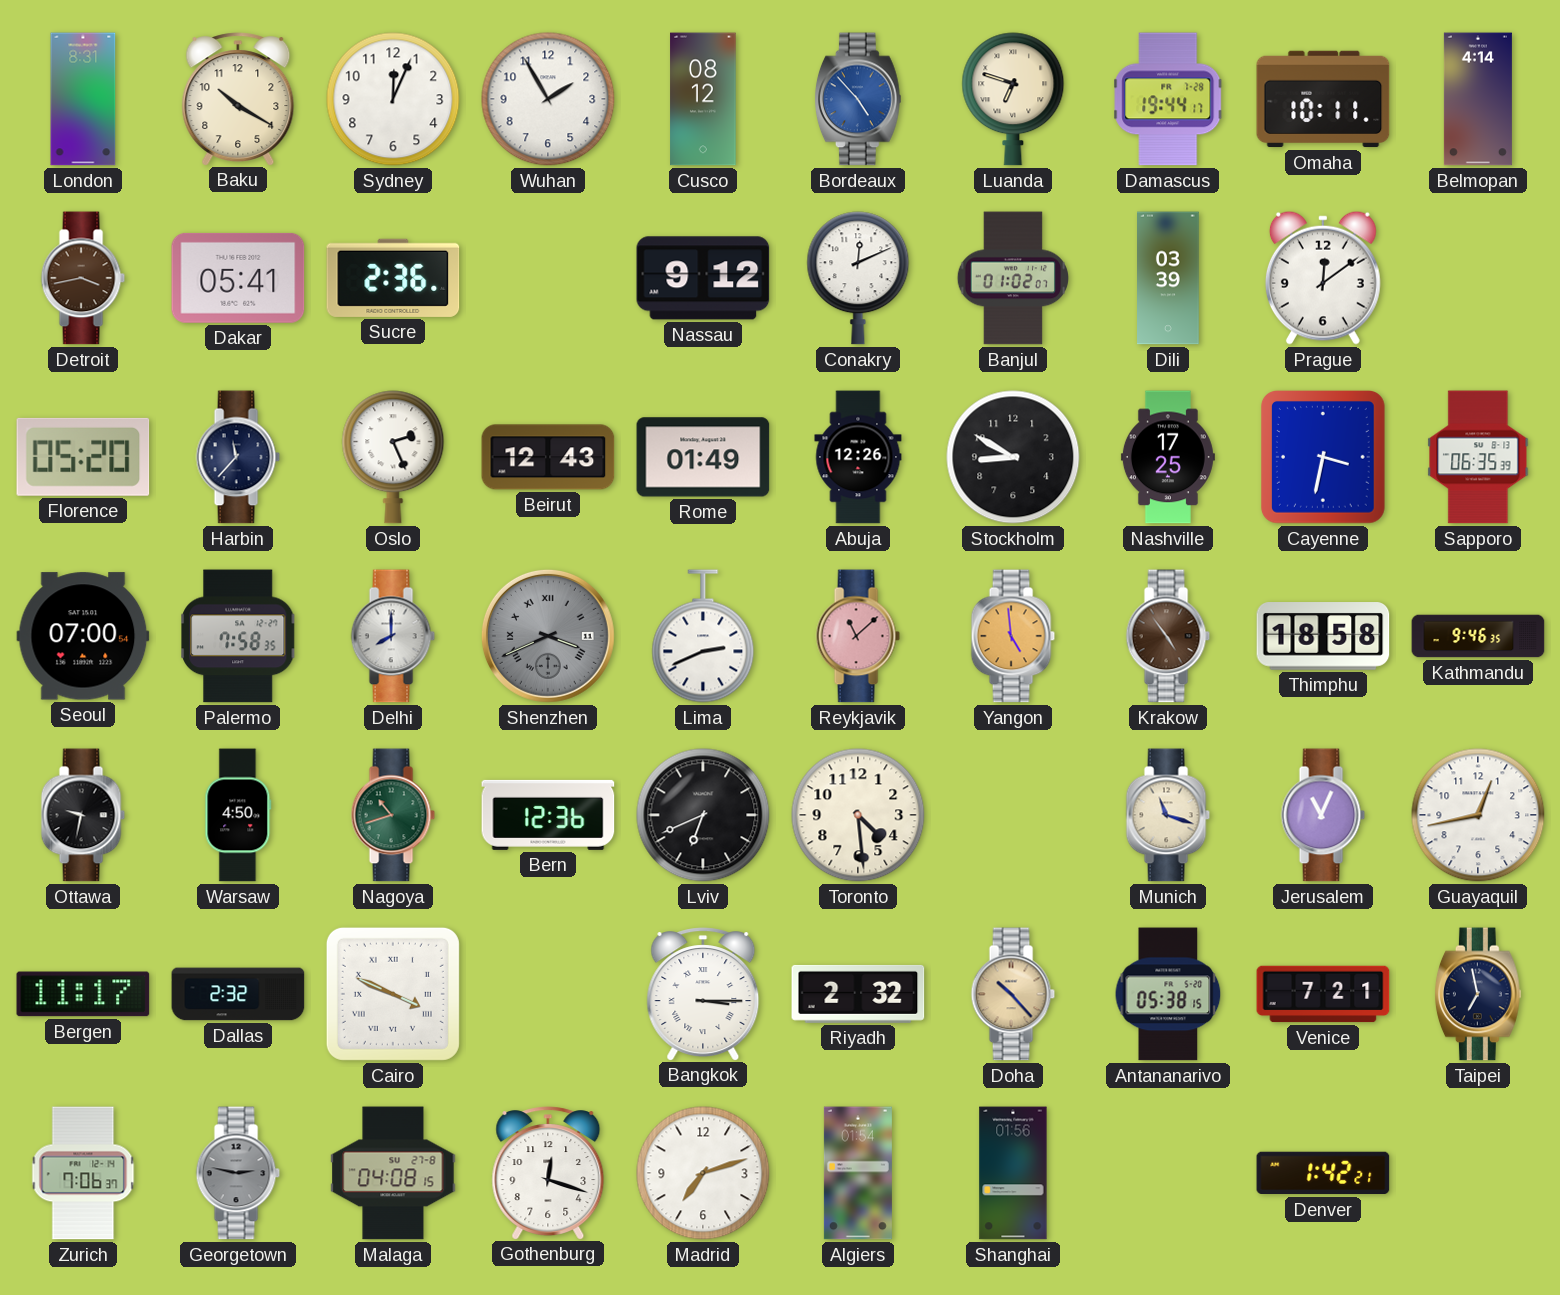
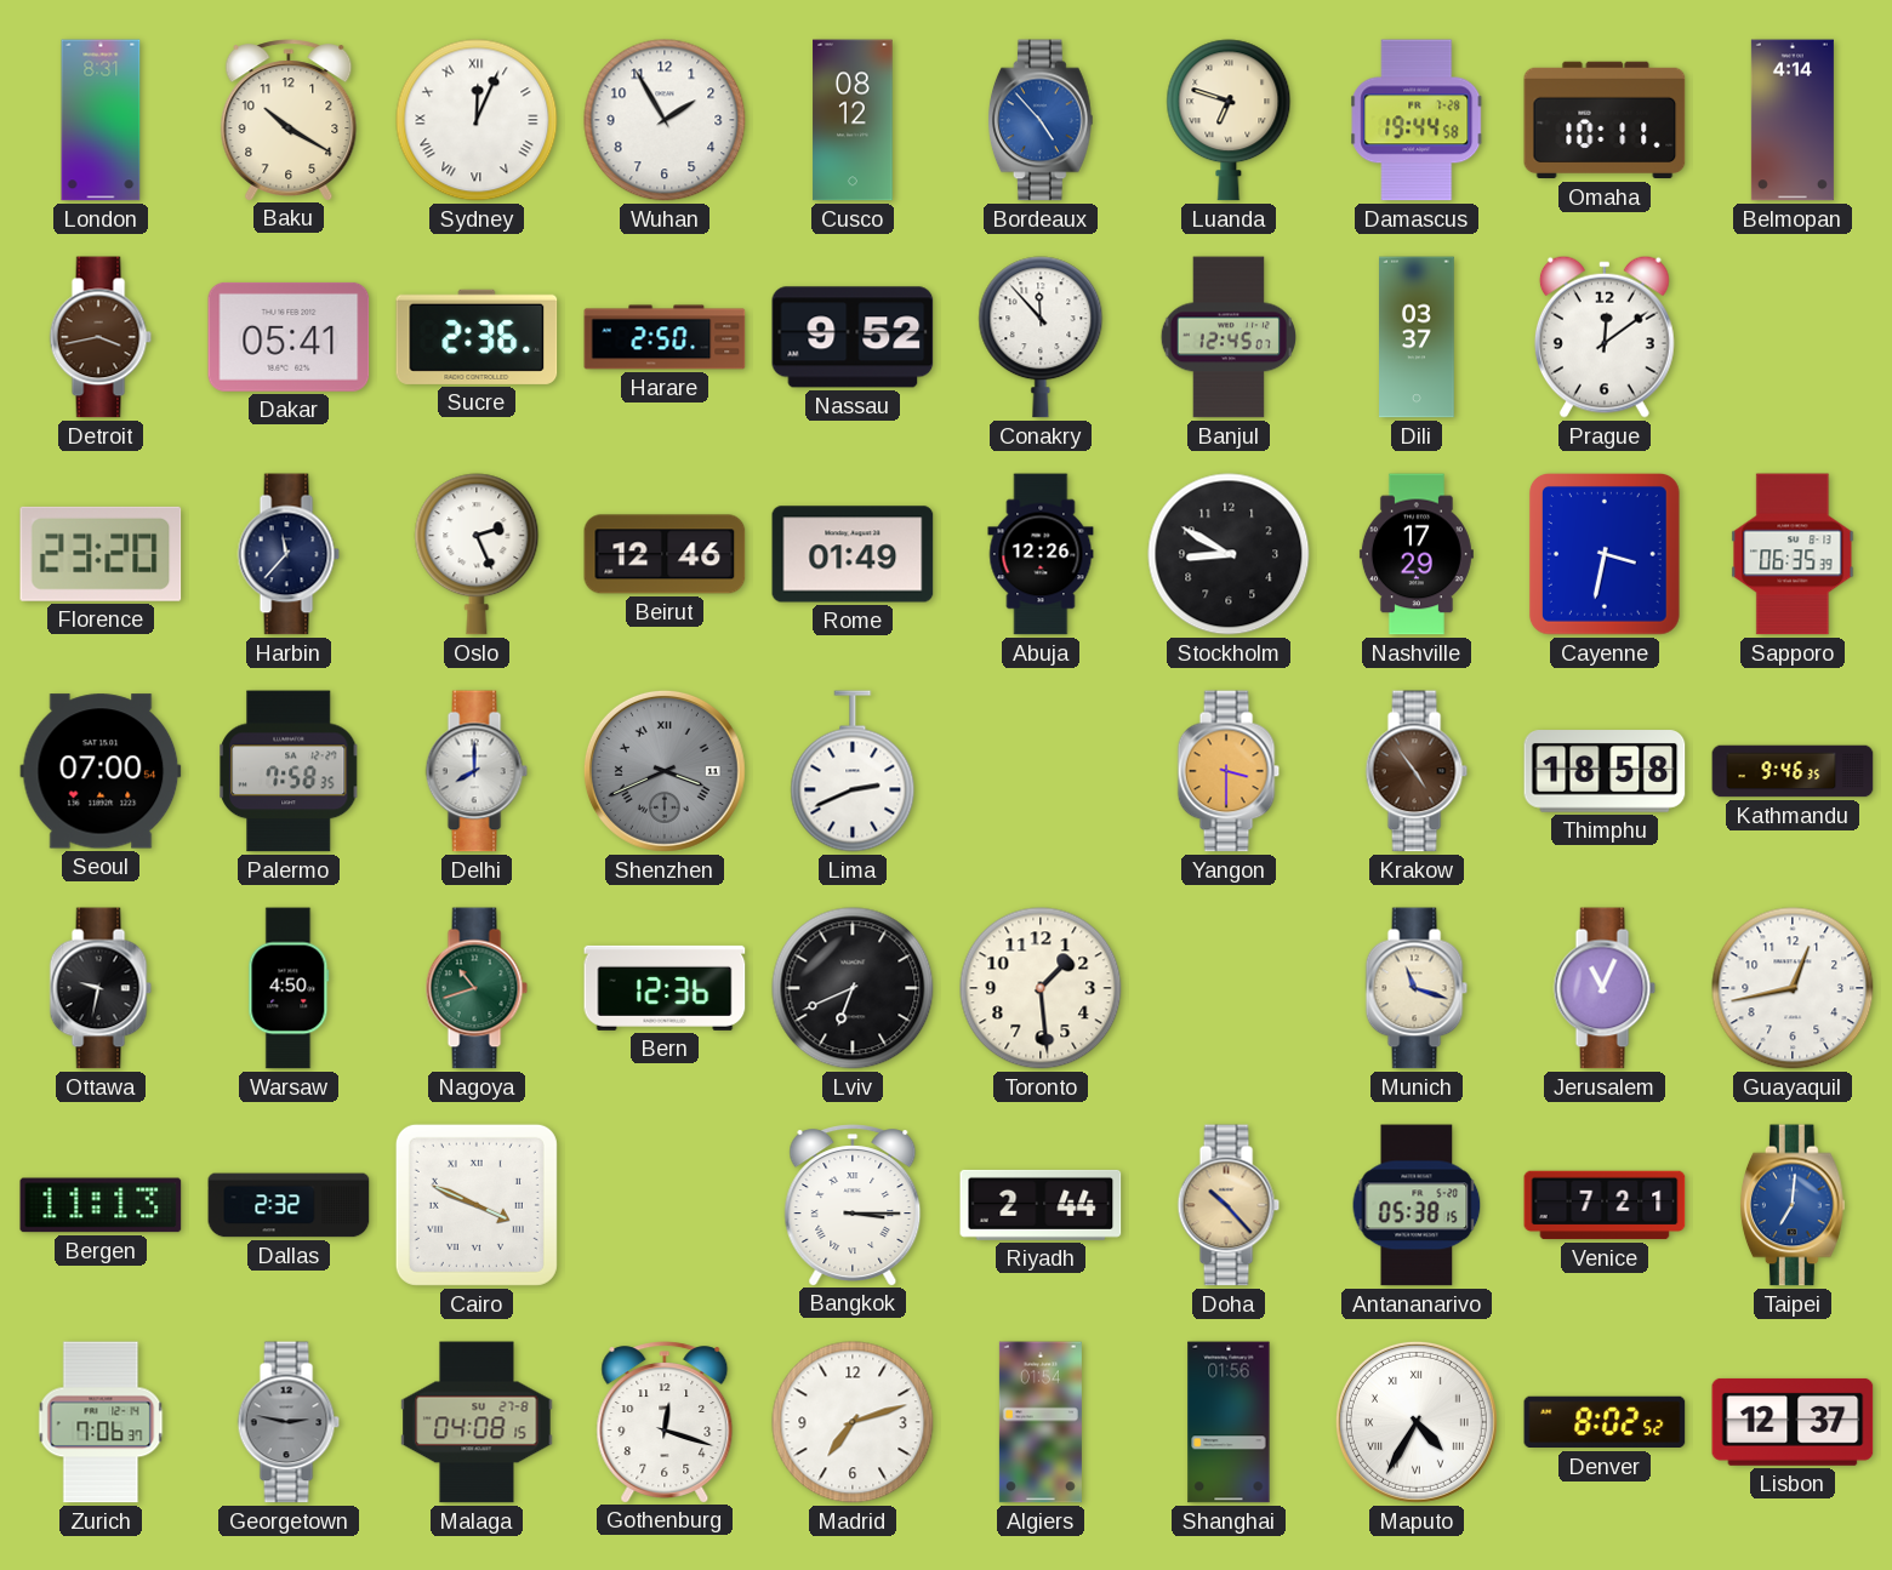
Sydney numerals: Arabic -> Roman (477, 120)
Damascus: 19:44:17 -> 19:44:58 (1418, 120)
Harare: none -> 2:50 (665, 337)
Nassau: 9:12 -> 9:52 (853, 337)
Conakry: 12:11 -> 11:53 (1041, 337)
Banjul: 01:02 -> 12:45 (1227, 337)
Dili: 03:39 -> 03:37 (1418, 337)
Florence: 05:20 -> 23:20 (101, 554)
Beirut: 12:43 -> 12:46 (665, 554)
Nashville: 17:25 -> 17:29 (1417, 554)
Reykjavik: 11:08 -> none (858, 636)
Yangon: 4:59 -> 3:30 (1229, 771)
Toronto: 4:29 -> 1:29 (1041, 988)
Bergen: 11:17 -> 11:13 (101, 1205)
Riyadh: 2:32 -> 2:44 (1041, 1205)
Taipei: 6:58 -> 7:01 (1794, 1205)
Taipei dial: navy -> blue (1794, 1205)
Maputo: none -> 4:35 (1417, 1422)
Denver: 1:42 -> 8:02 (1605, 1422)
Lisbon: none -> 12:37 (1793, 1422)
